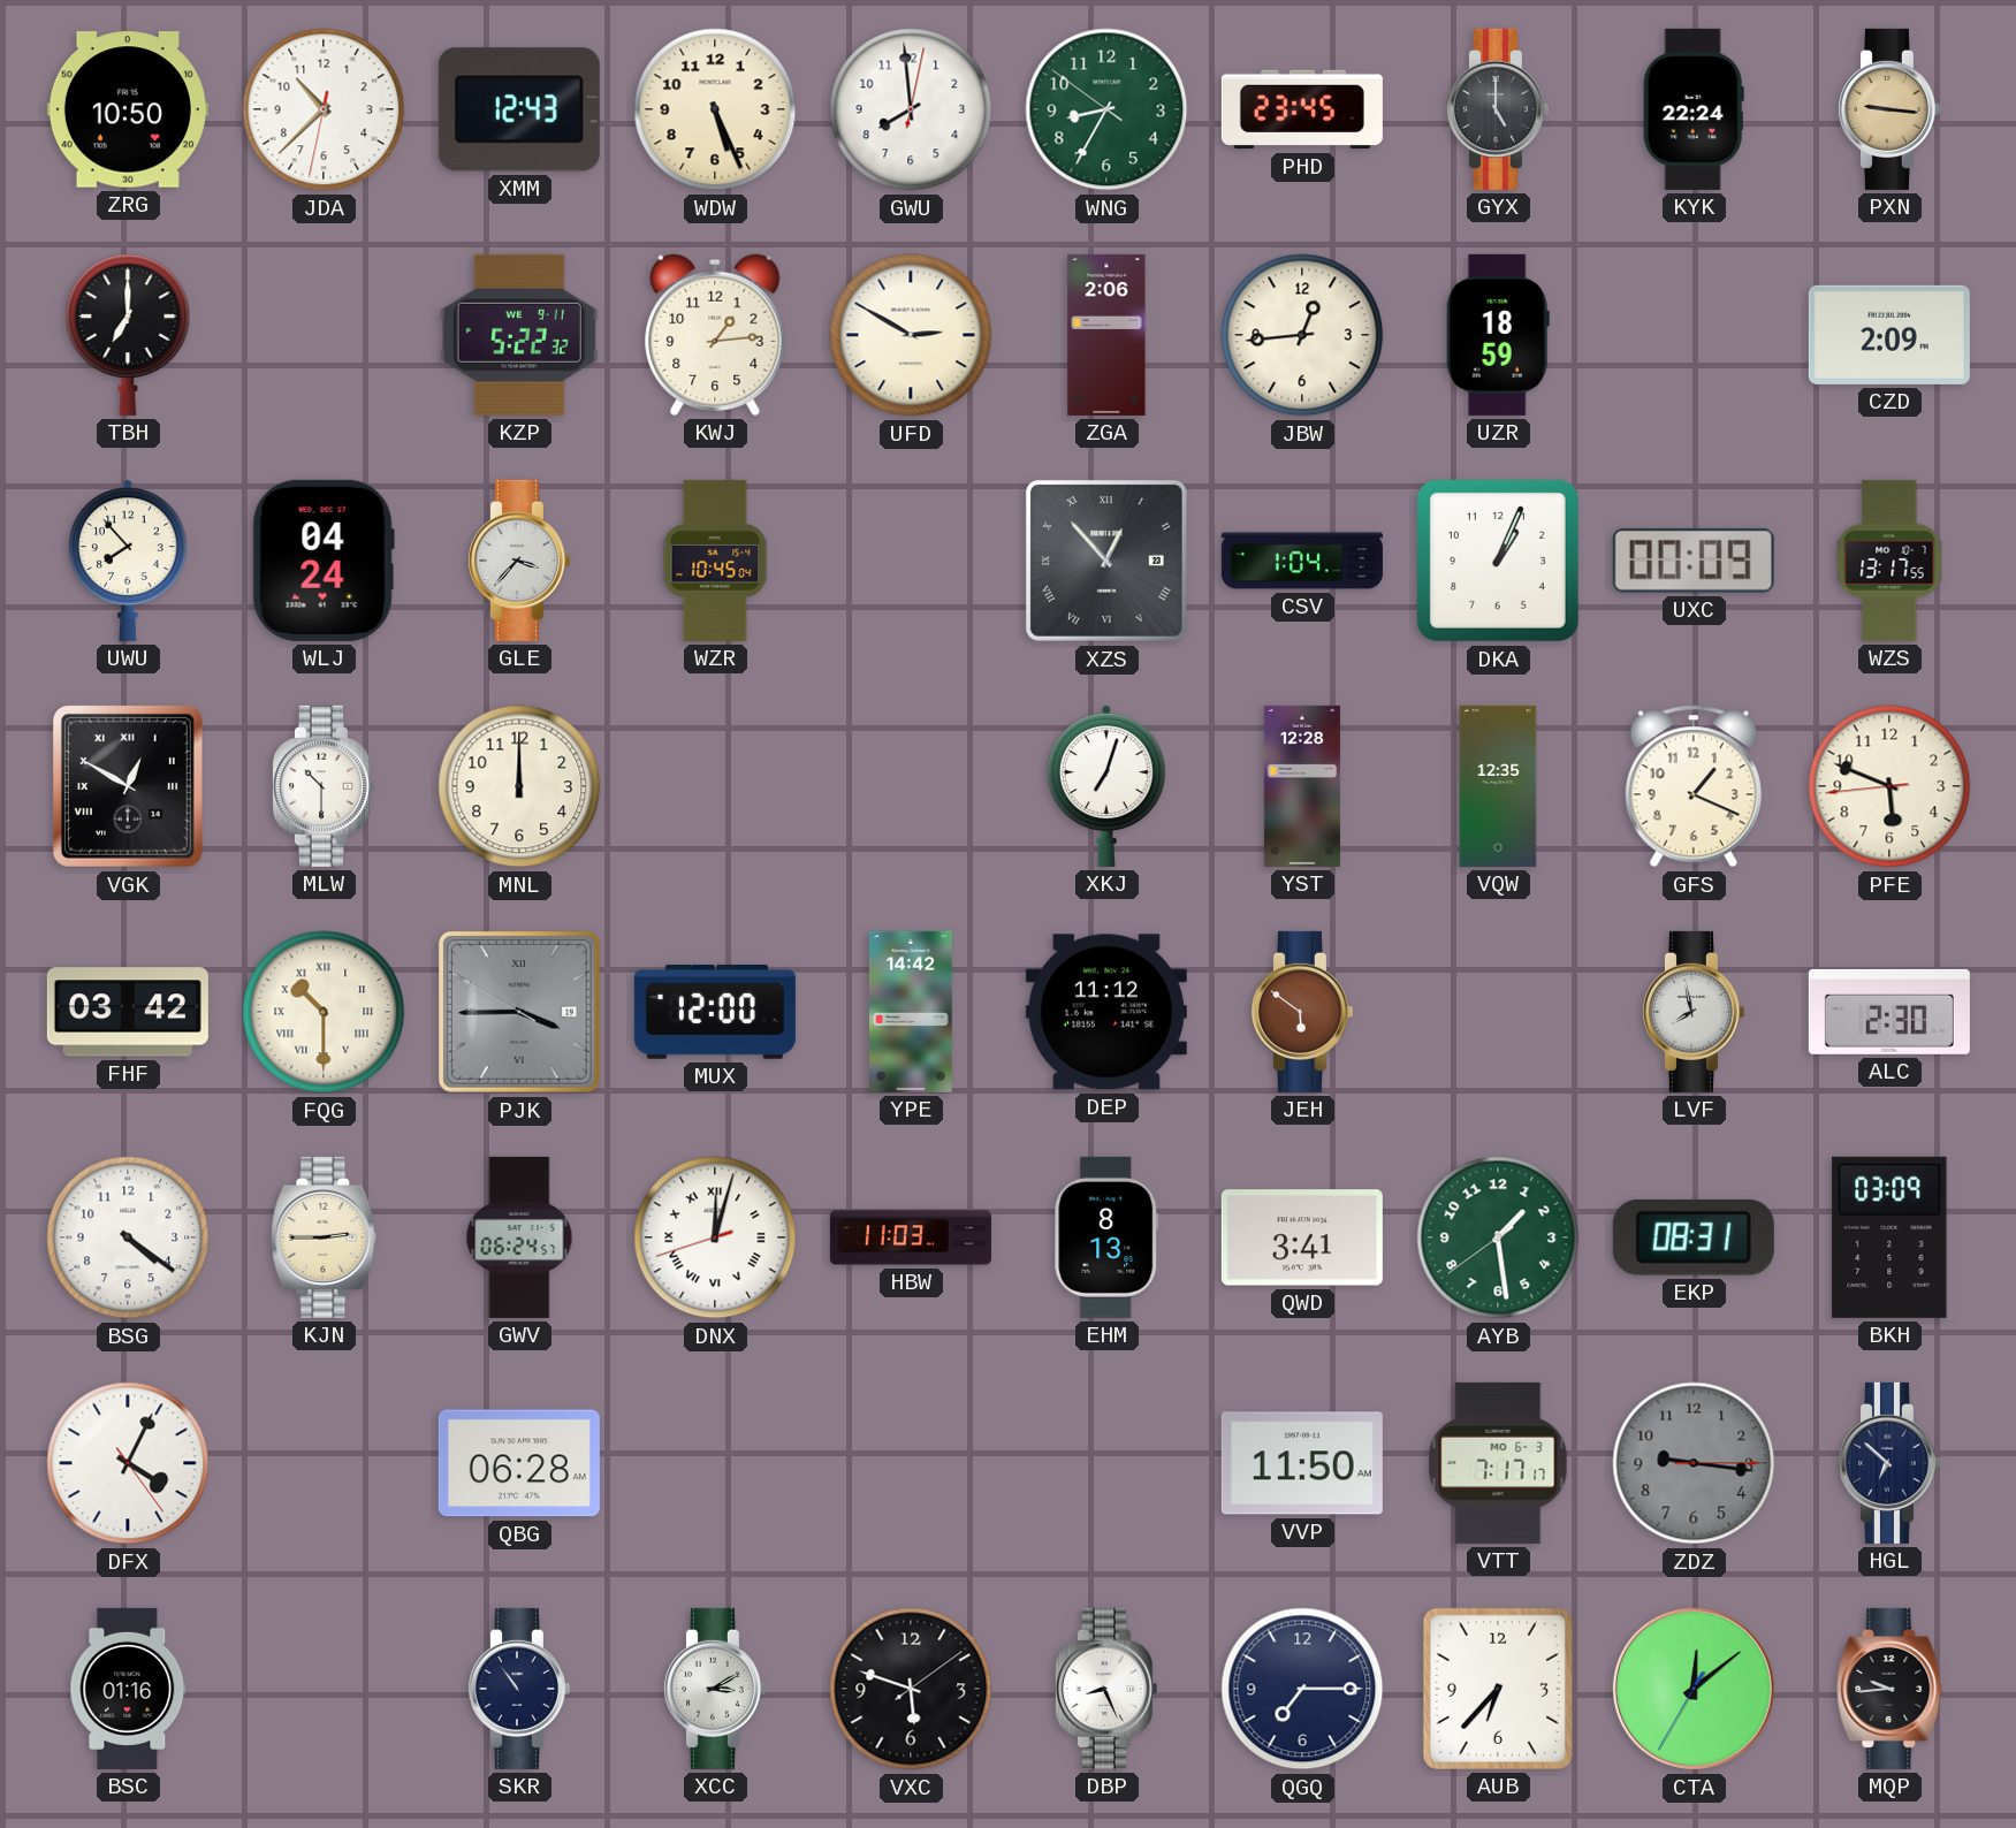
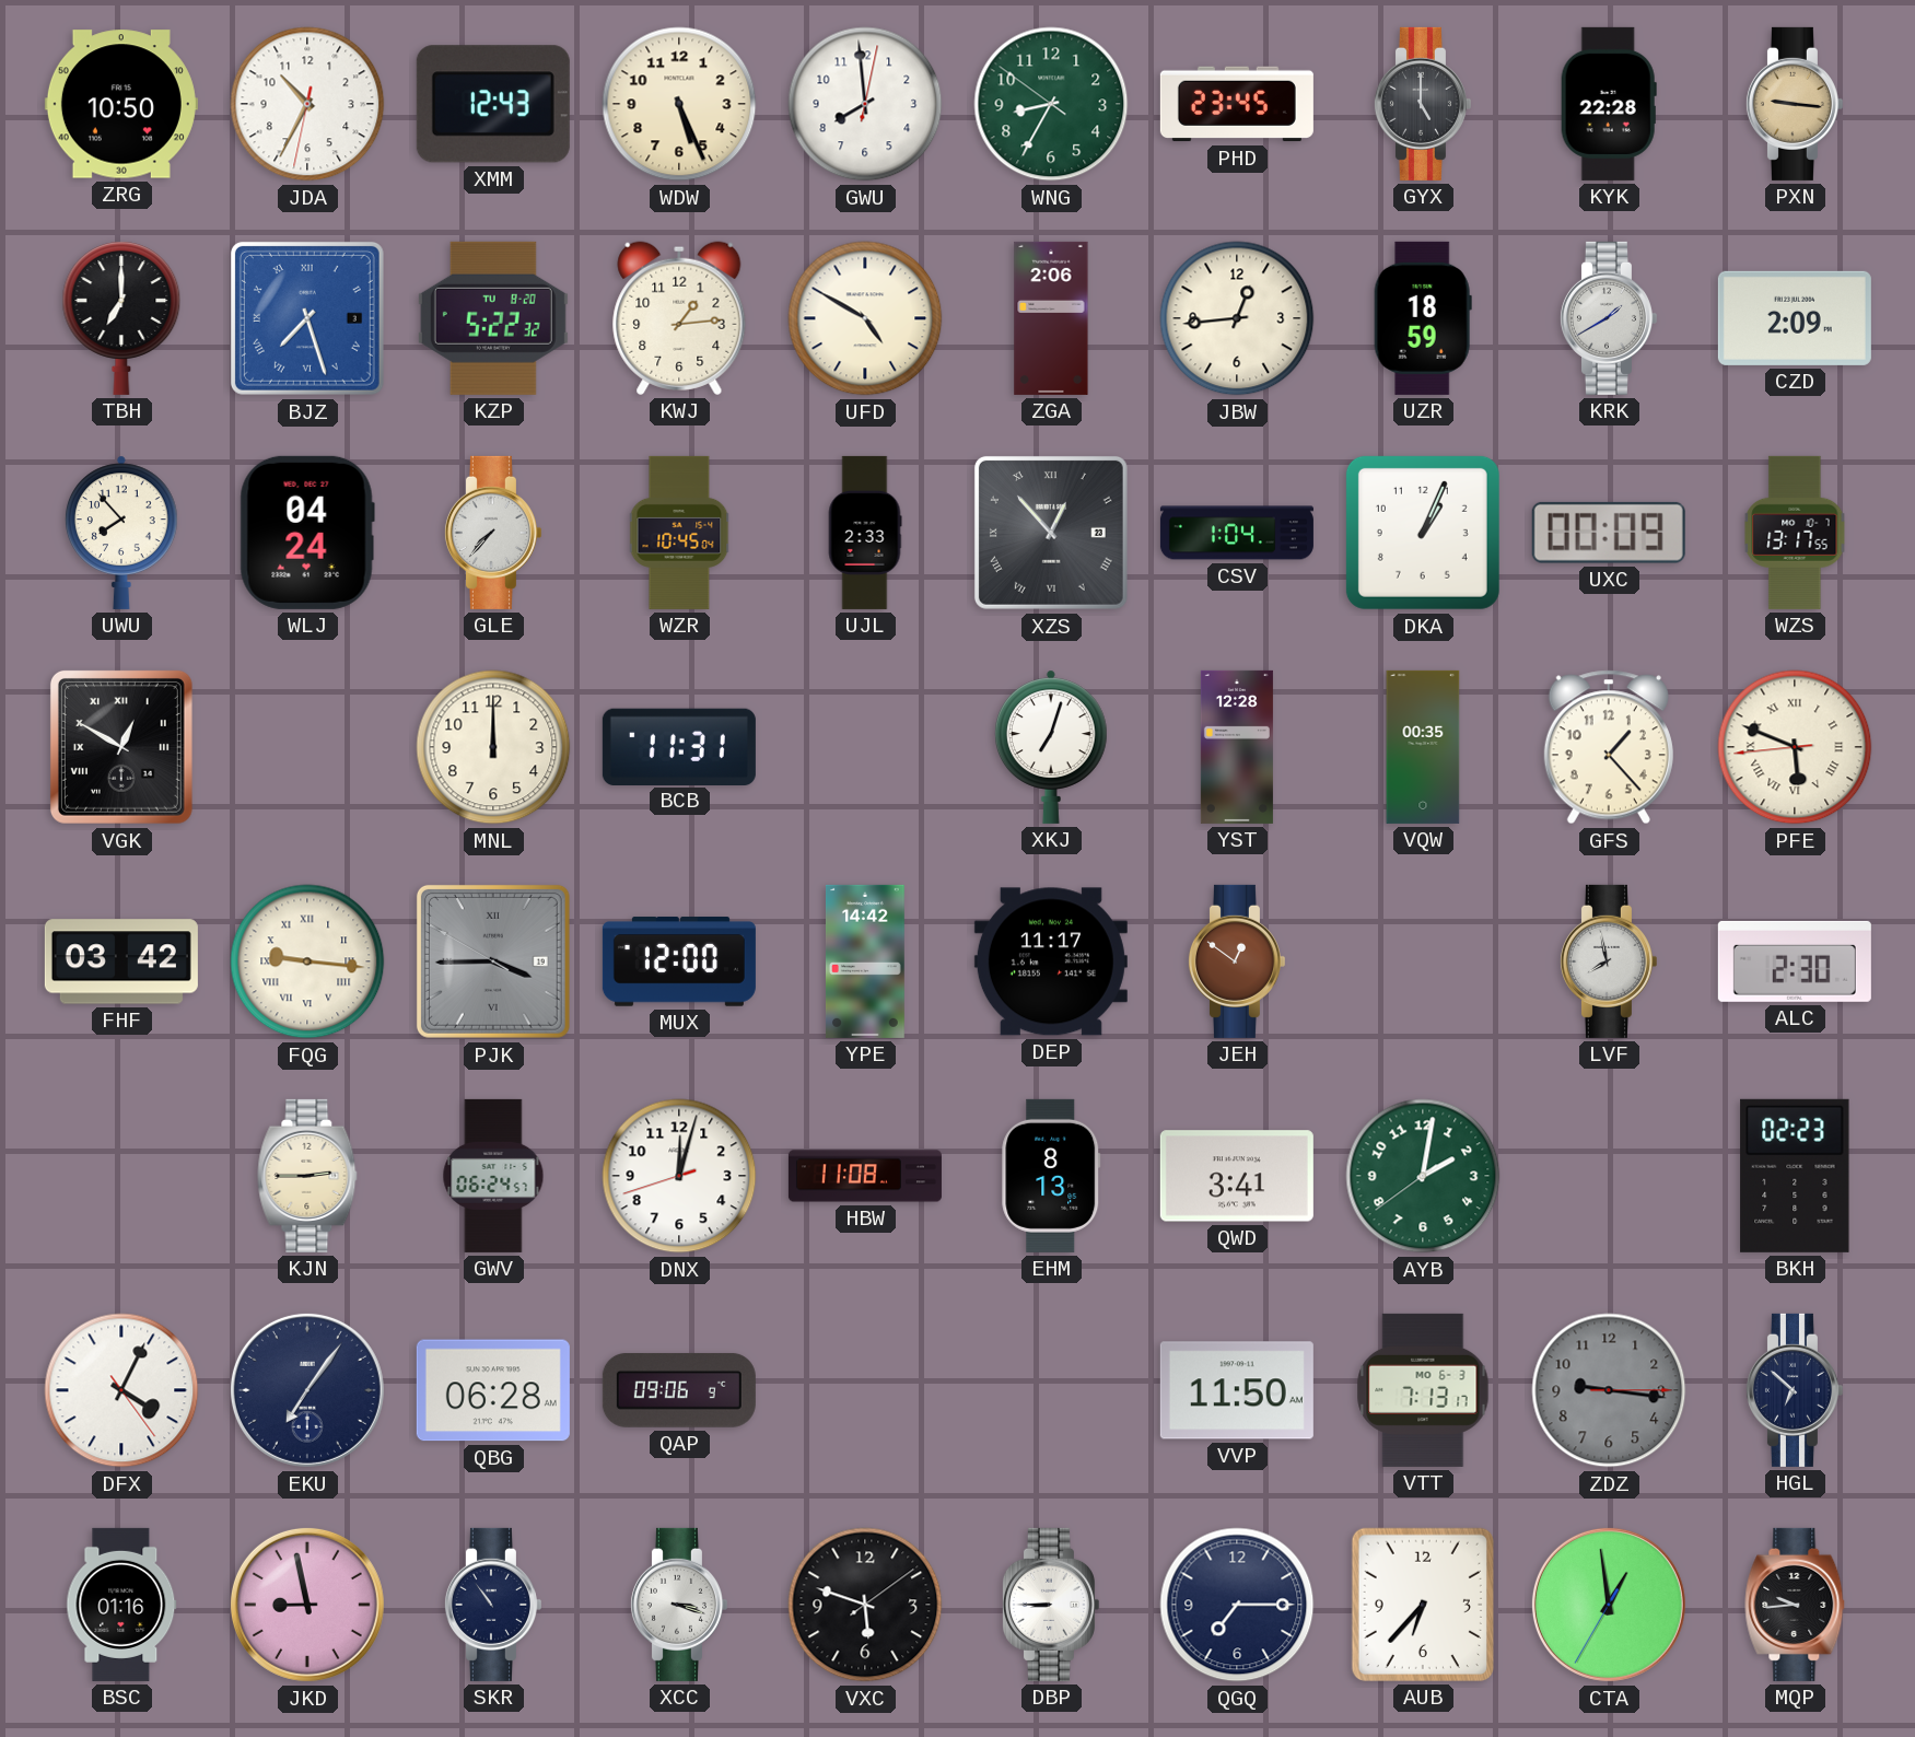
JDA: 10:37 -> 10:34 (307, 104)
KYK: 22:24 -> 22:28 (1609, 104)
BJZ: none -> 7:27 (307, 318)
KZP date: WE 9-11 -> TU 8-20 (493, 318)
UFD: 2:50 -> 4:50 (865, 318)
KRK: none -> 1:40 (1608, 318)
GLE: 3:37 -> 7:37 (492, 533)
UJL: none -> 2:33 (865, 533)
MLW: 10:30 -> none (322, 786)
BCB: none -> 11:31 (679, 746)
VQW: 12:35 -> 00:35 (1423, 747)
GFS: 1:19 -> 1:23 (1609, 747)
PFE numerals: Arabic -> Roman (1795, 747)
FQG: 10:30 -> 9:16 (307, 961)
DEP: 11:12 -> 11:17 (1051, 961)
JEH: 5:51 -> 12:51 (1236, 961)
BSG: 4:21 -> none (128, 1237)
DNX numerals: Roman -> Arabic (679, 1176)
HBW: 11:03 -> 11:08 (865, 1176)
AYB: 1:28 -> 2:01 (1423, 1176)
EKP: 08:31 -> none (1694, 1237)
BKH: 03:09 -> 02:23 (1795, 1176)
EKU: none -> 7:06 (307, 1390)
QAP: none -> 09:06 (679, 1390)
VTT: 7:17 -> 7:13 (1423, 1390)
JKD: none -> 8:58 (307, 1605)
XCC: 3:10 -> 3:18 (678, 1605)
DBP: 8:26 -> 8:45 (1050, 1605)
CTA: 12:08 -> 12:58 (1609, 1605)
